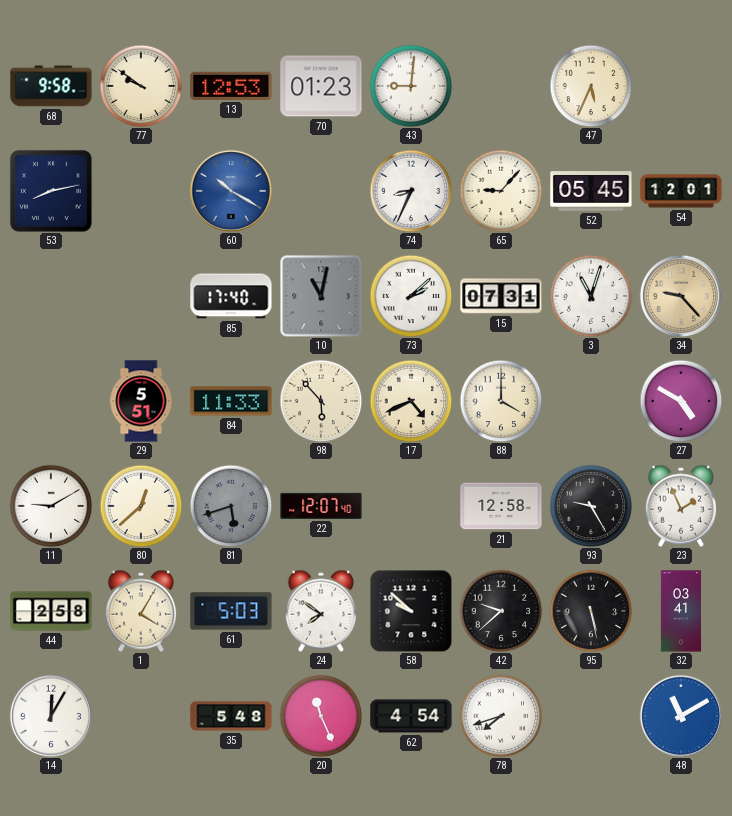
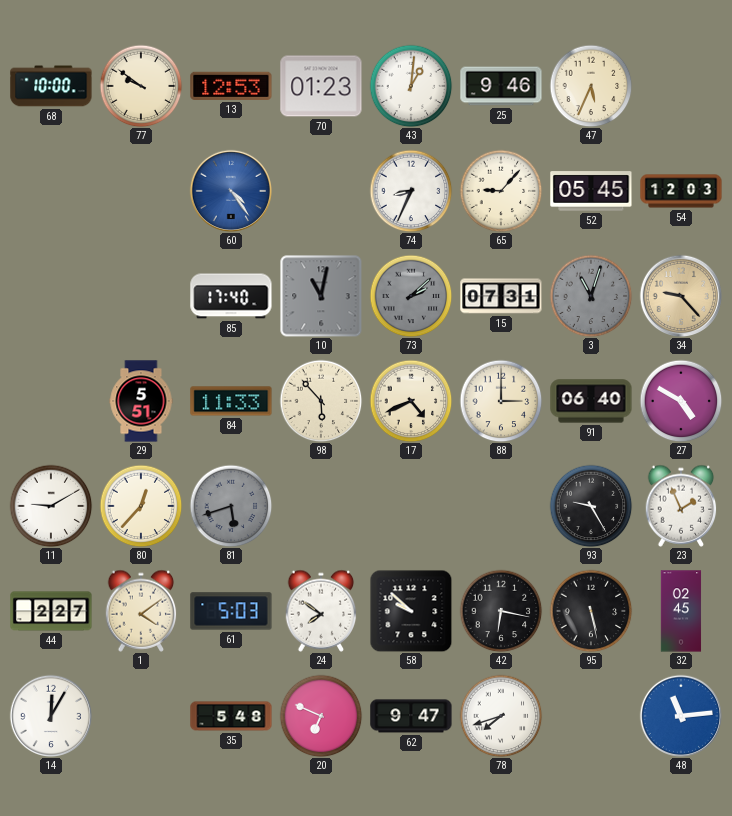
68: 9:58 -> 10:00 (51, 86)
43: 9:01 -> 1:01 (411, 86)
25: none -> 9:46 (501, 86)
53: 8:13 -> none (51, 191)
60: 10:20 -> 4:24 (230, 190)
54: 12:01 -> 12:03 (681, 191)
73 dial: white -> grey (411, 296)
3 dial: white -> grey (591, 296)
88: 4:00 -> 3:00 (501, 401)
91: none -> 06:40 (591, 401)
80: 12:38 -> 12:37 (141, 506)
22: 12:07 -> none (321, 506)
21: 12:58 -> none (501, 506)
44: 2:58 -> 2:27 (51, 611)
1: 4:05 -> 4:09 (141, 611)
42: 9:38 -> 6:17 (501, 611)
32: 03:41 -> 02:45 (681, 611)
20: 11:26 -> 6:49 (321, 716)
62: 4:54 -> 9:47 (411, 716)
48: 11:10 -> 11:14 (680, 715)
